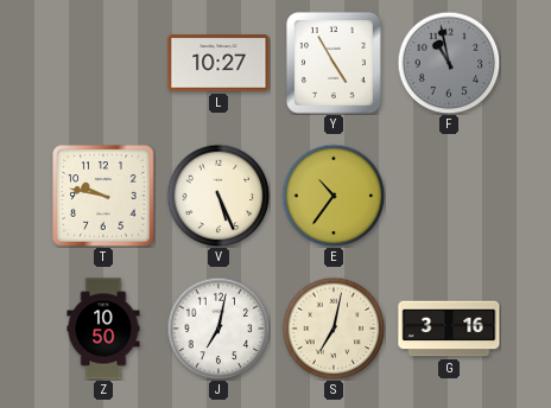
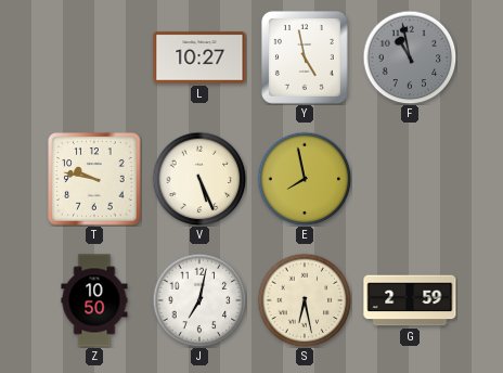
Y: 4:55 -> 4:58 (305, 57)
E: 10:36 -> 7:58 (305, 179)
S: 7:02 -> 6:28 (305, 300)
G: 3:16 -> 2:59 (410, 300)
